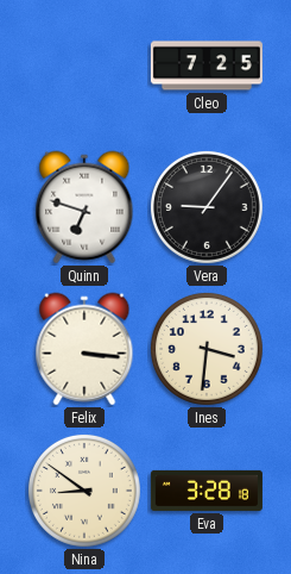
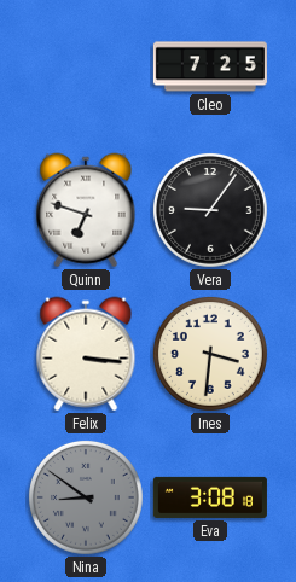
Nina dial: cream -> grey (86, 497)
Eva: 3:28 -> 3:08 (210, 497)
